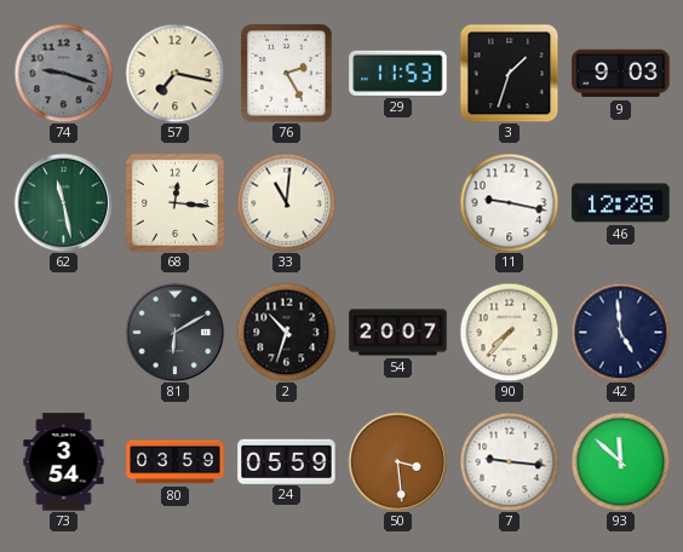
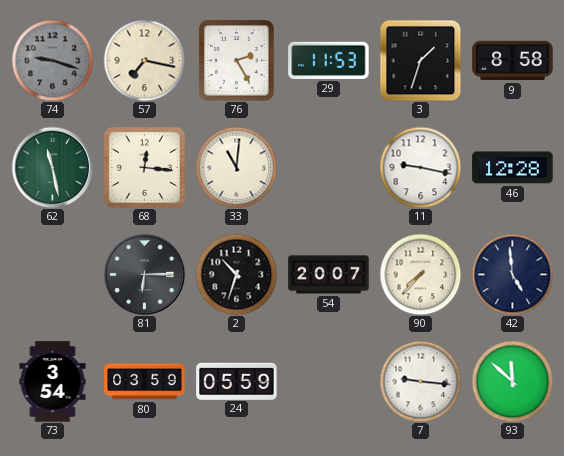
9: 9:03 -> 8:58 (513, 61)
81: 6:10 -> 6:15 (144, 274)
50: 3:29 -> none (397, 461)
